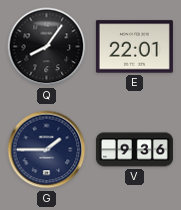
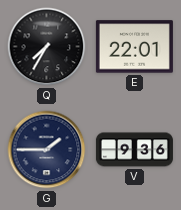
Q: 8:06 -> 7:35 (47, 47)
